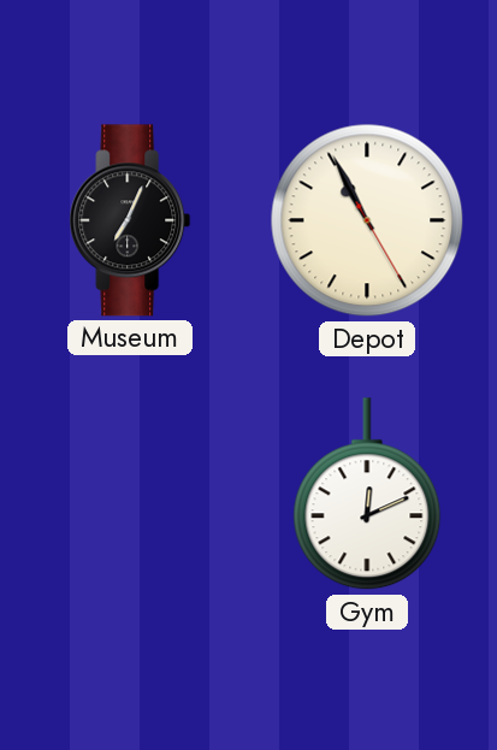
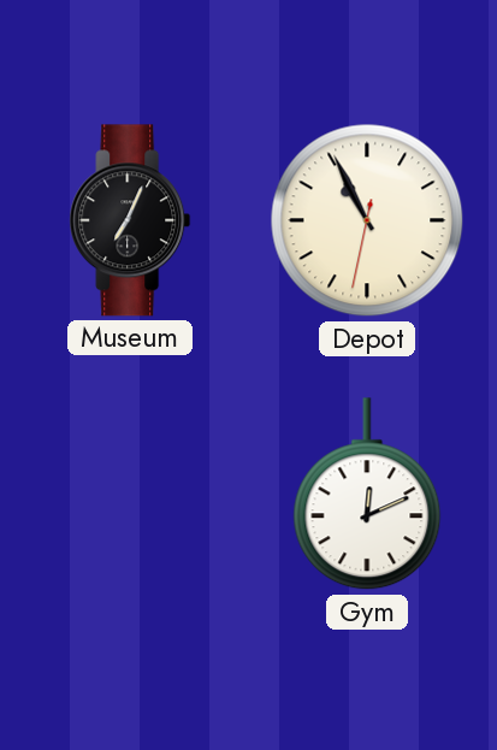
Depot: 10:55:25 -> 10:55:32 (367, 220)
